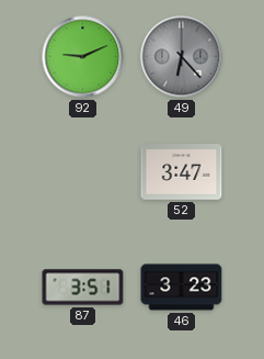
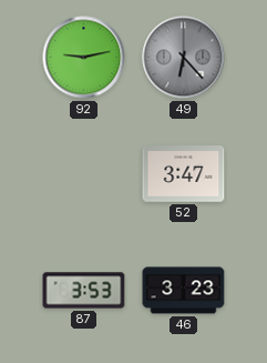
92: 9:11 -> 9:13 (84, 58)
87: 3:51 -> 3:53 (84, 291)
